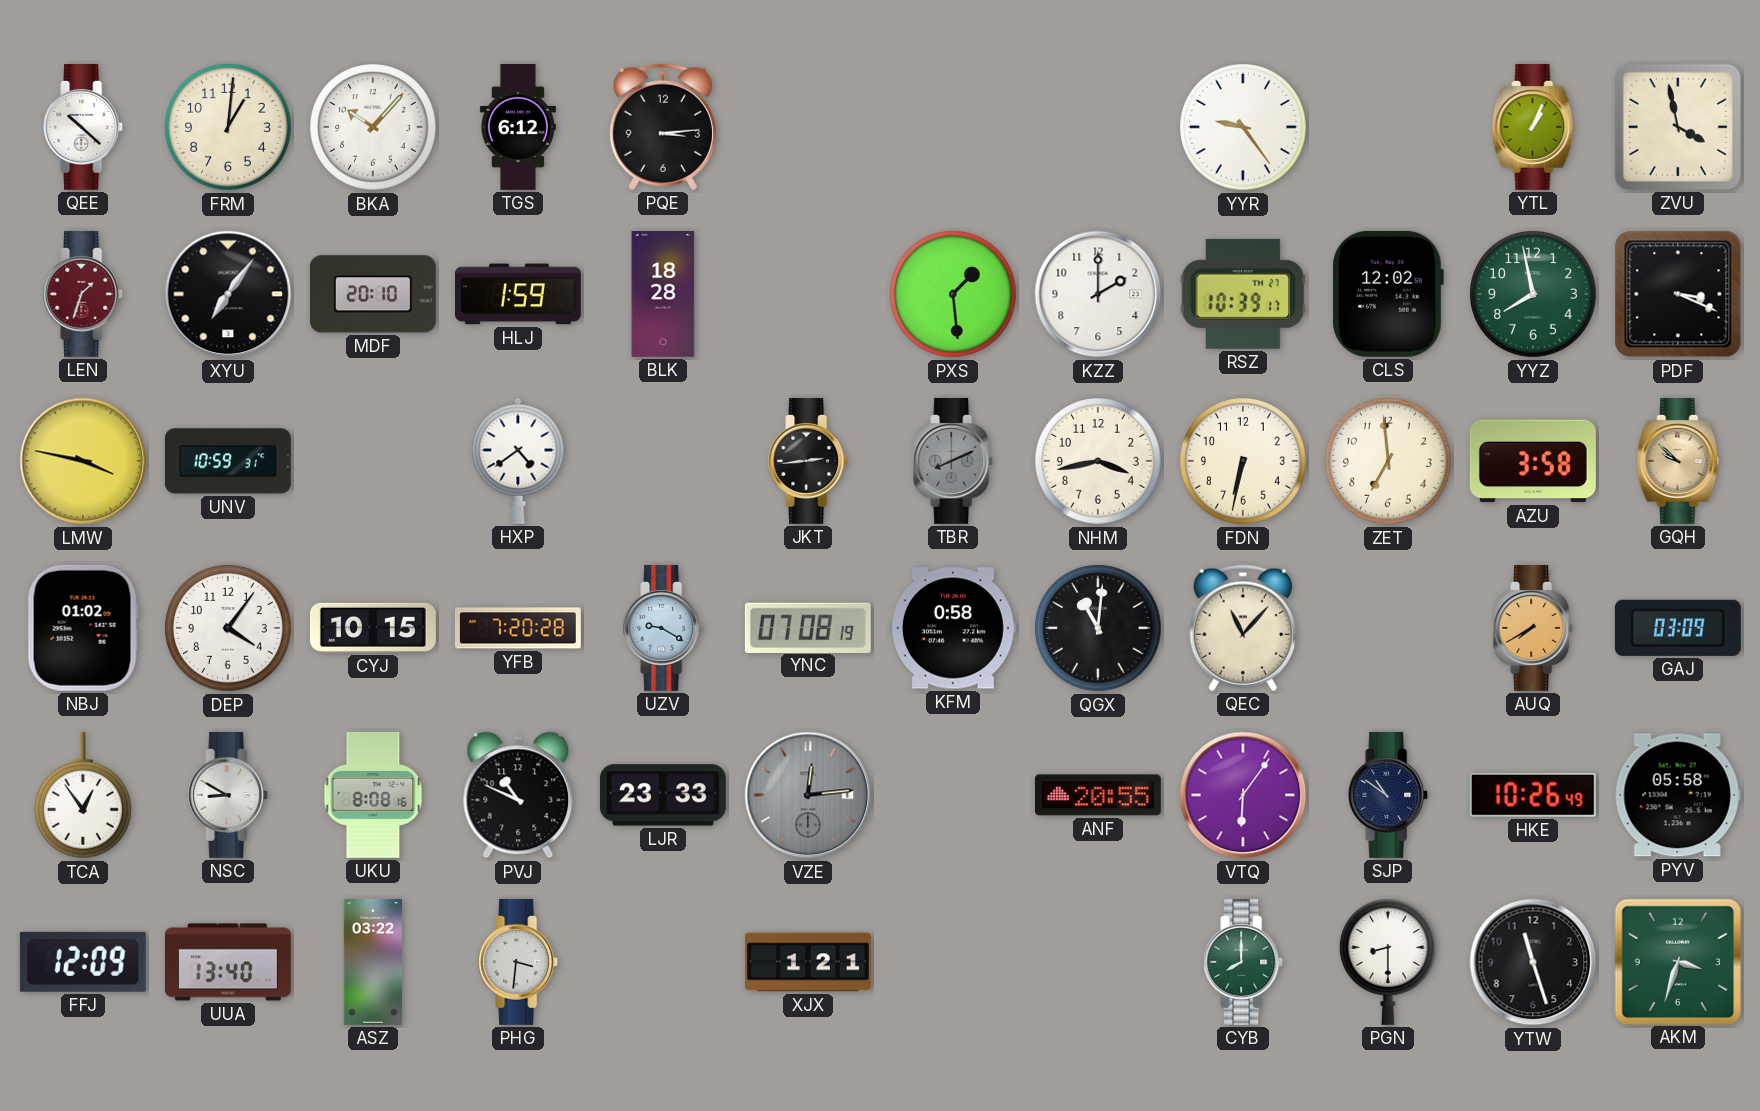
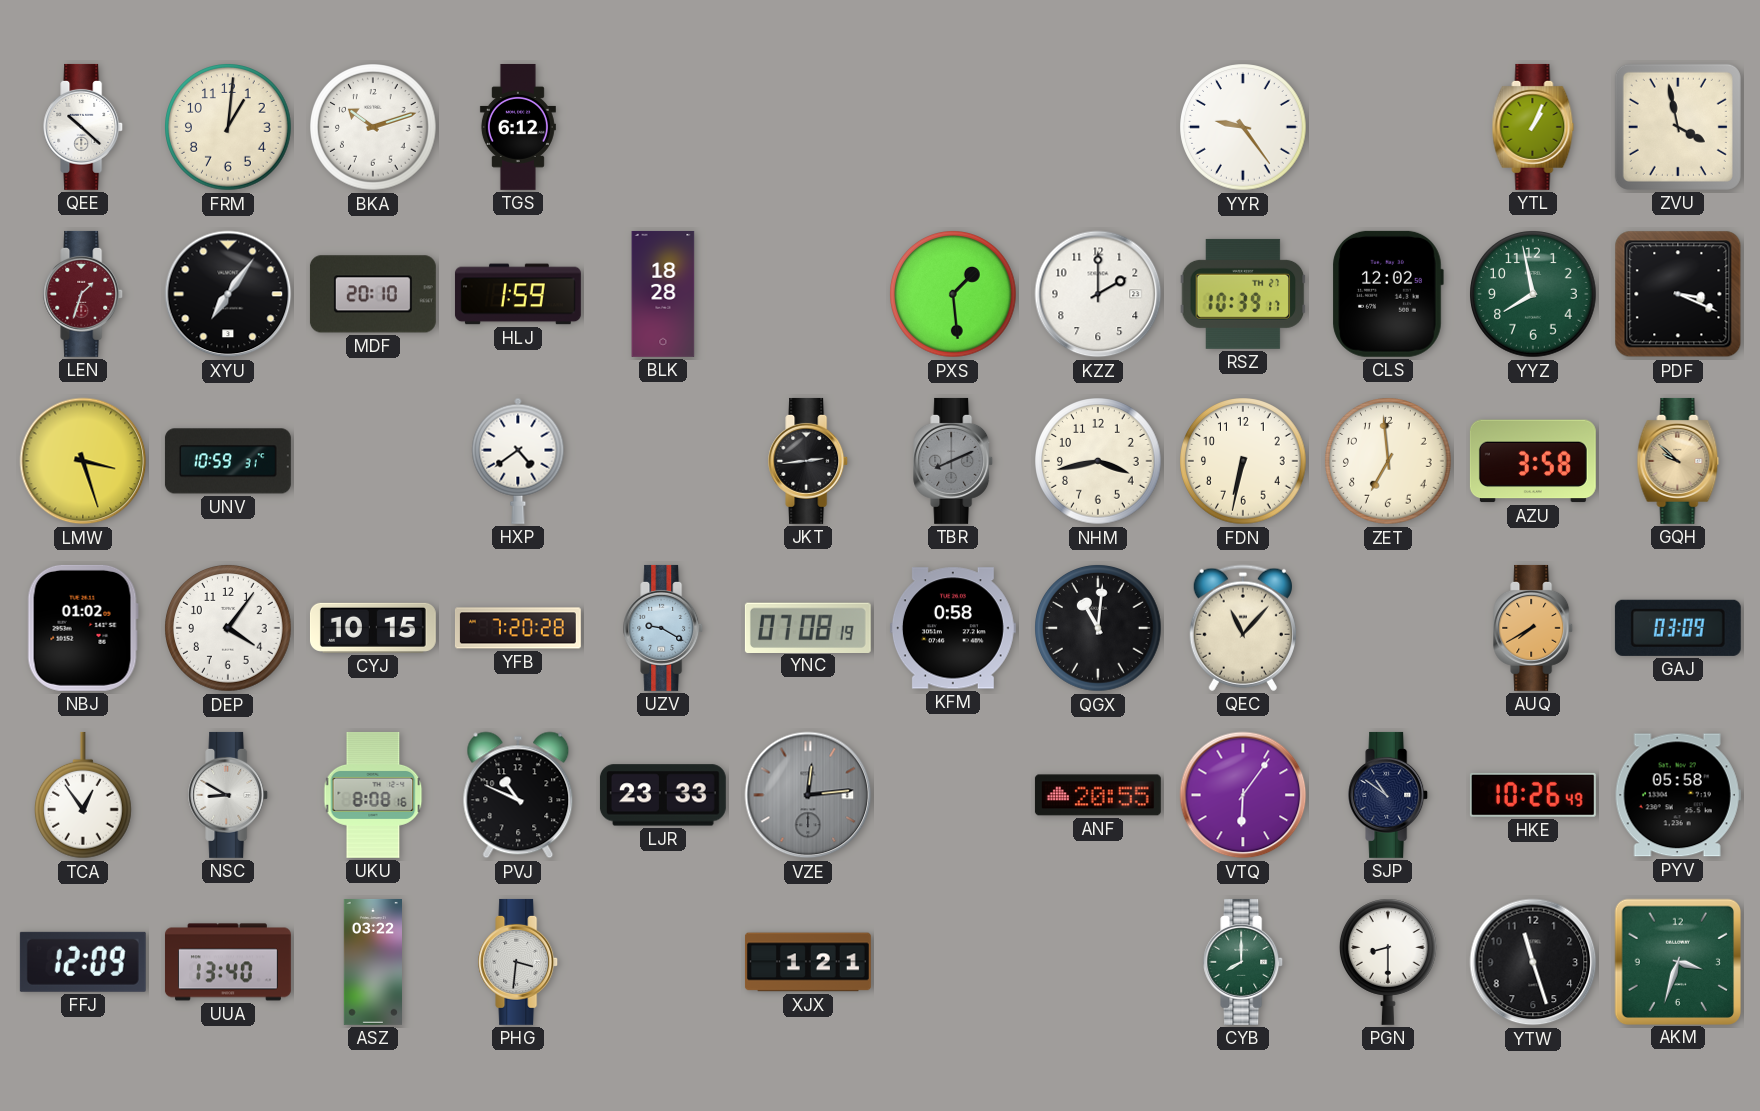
BKA: 10:07 -> 10:12 (373, 127)
PQE: 3:14 -> none (663, 127)
LMW: 3:47 -> 3:27 (83, 461)
